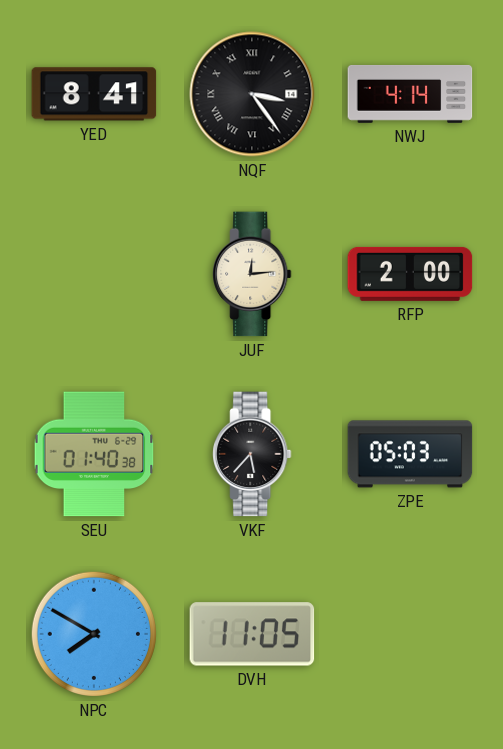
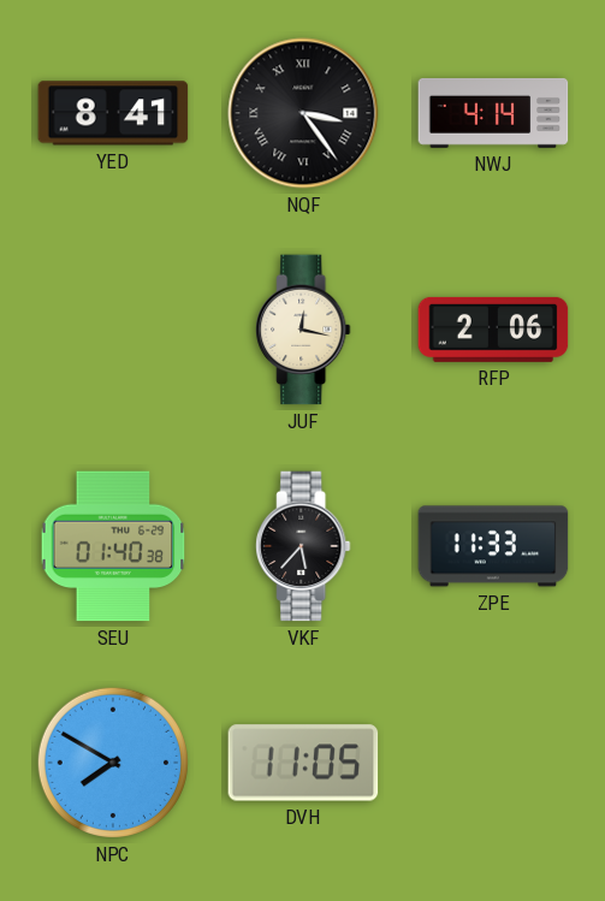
JUF: 12:14 -> 12:17 (303, 330)
RFP: 2:00 -> 2:06 (493, 330)
ZPE: 05:03 -> 11:33 (493, 546)
